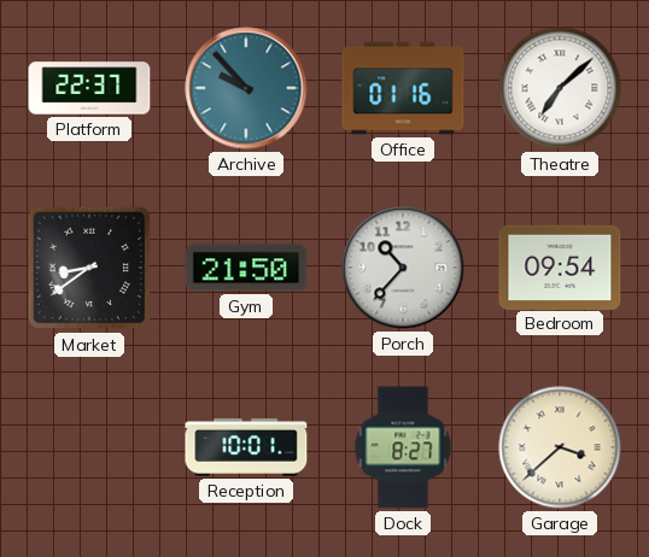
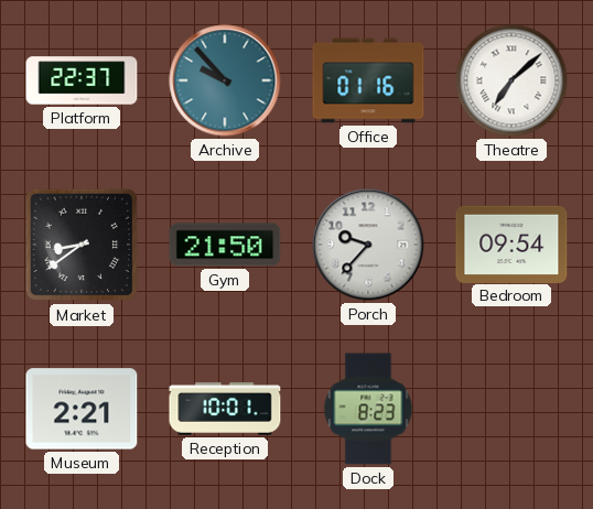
Porch: 10:37 -> 9:37 (368, 245)
Museum: none -> 2:21 (82, 409)
Dock: 8:27 -> 8:23 (368, 409)
Garage: 3:38 -> none (560, 447)
